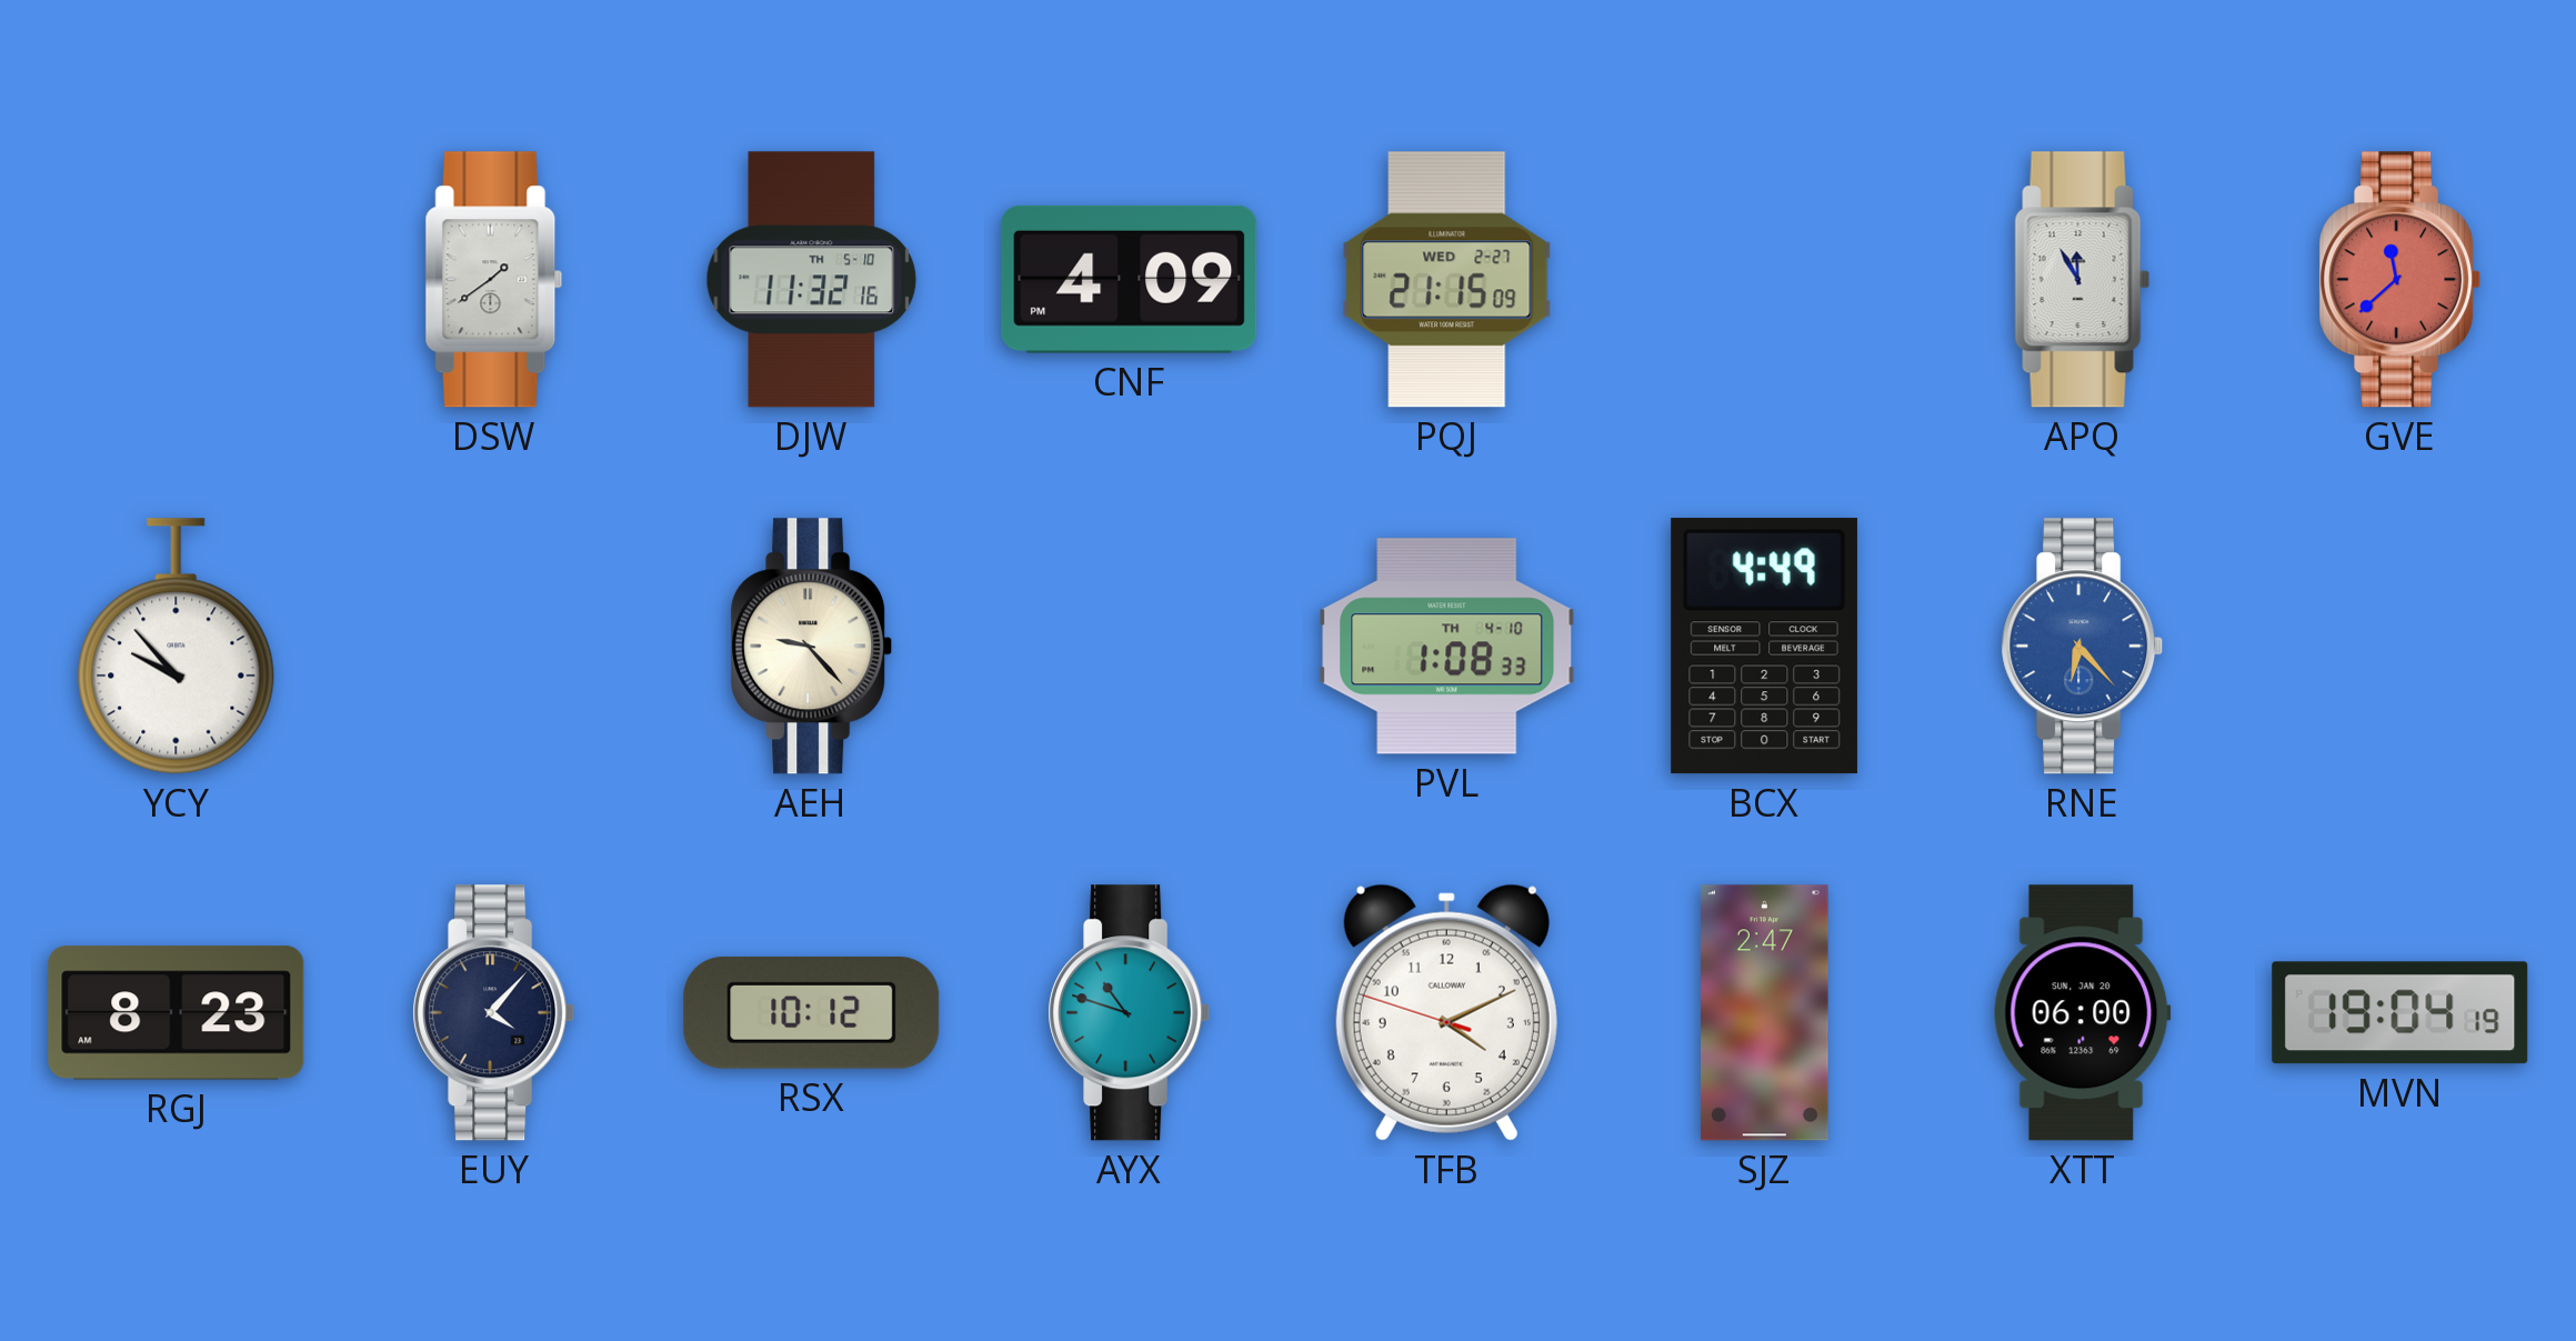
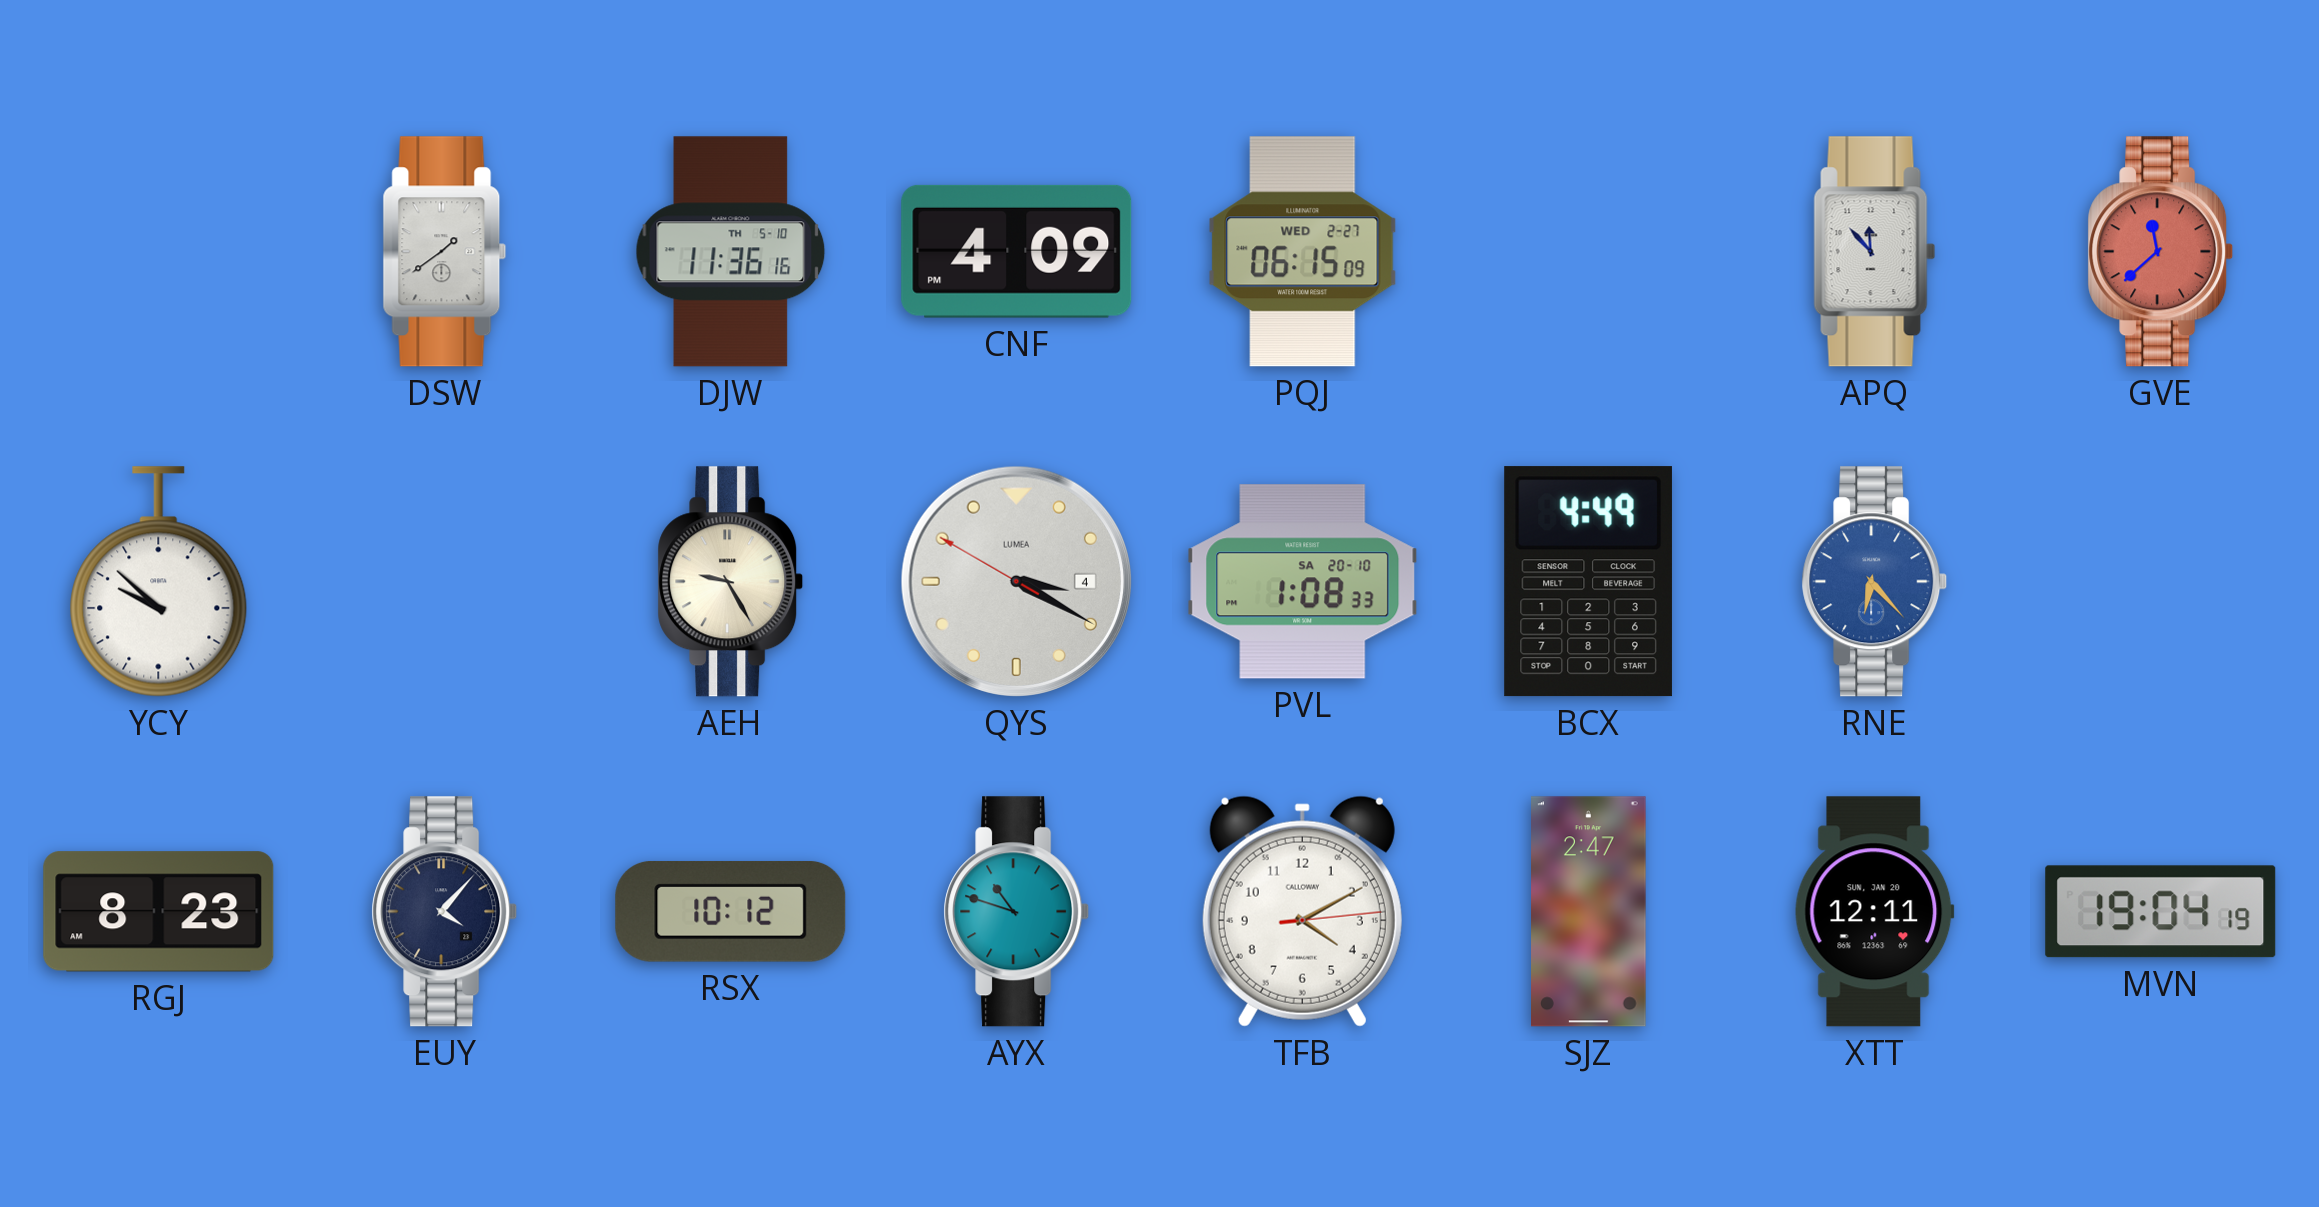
DJW: 11:32 -> 11:36 (731, 252)
PQJ: 21:15 -> 06:15 (1303, 252)
APQ: 11:55 -> 11:53 (1875, 252)
YCY: 9:53 -> 9:52 (159, 582)
AEH: 9:23 -> 9:25 (731, 582)
QYS: none -> 3:19 (1016, 581)
PVL date: TH 4-10 -> SA 20-10 (1303, 582)
TFB: 4:10:48 -> 4:10:14 (1302, 911)
XTT: 06:00 -> 12:11 (1874, 912)
